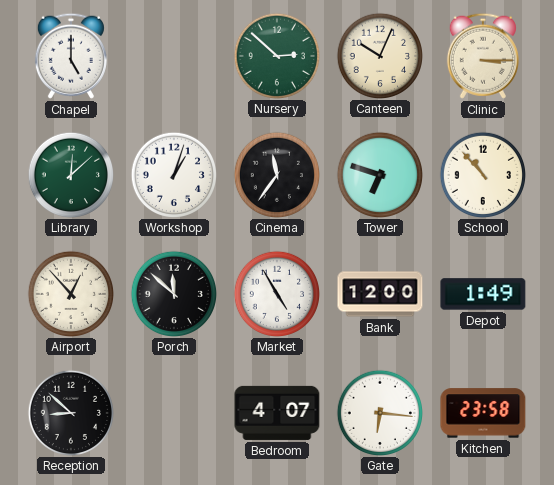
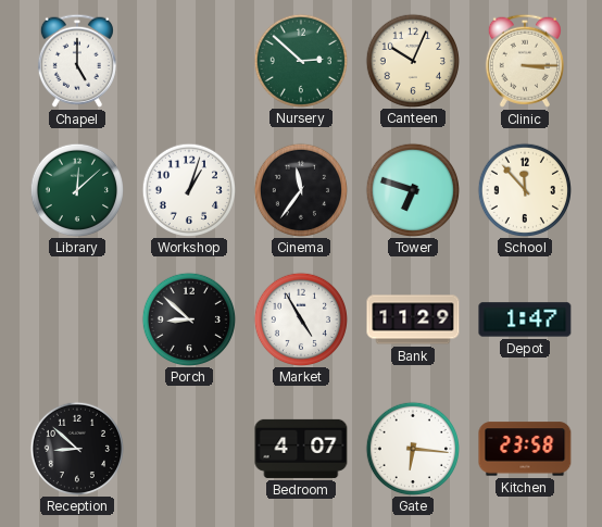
School: 10:53 -> 11:53 (524, 189)
Airport: 12:53 -> none (70, 293)
Porch: 11:52 -> 8:52 (188, 318)
Bank: 12:00 -> 11:29 (413, 319)
Depot: 1:49 -> 1:47 (525, 319)
